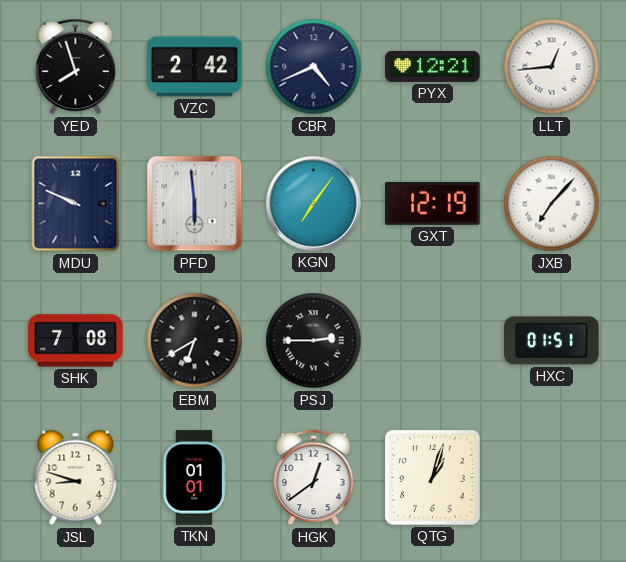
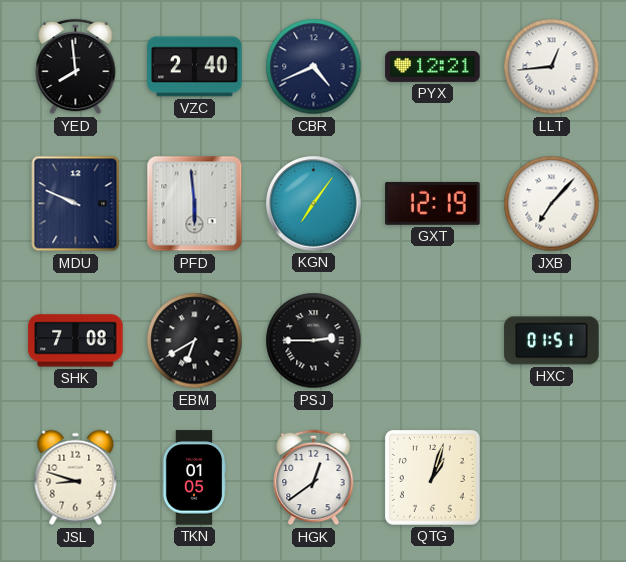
YED: 7:57 -> 7:59 (76, 67)
VZC: 2:42 -> 2:40 (195, 67)
TKN: 01:01 -> 01:05 (194, 478)
